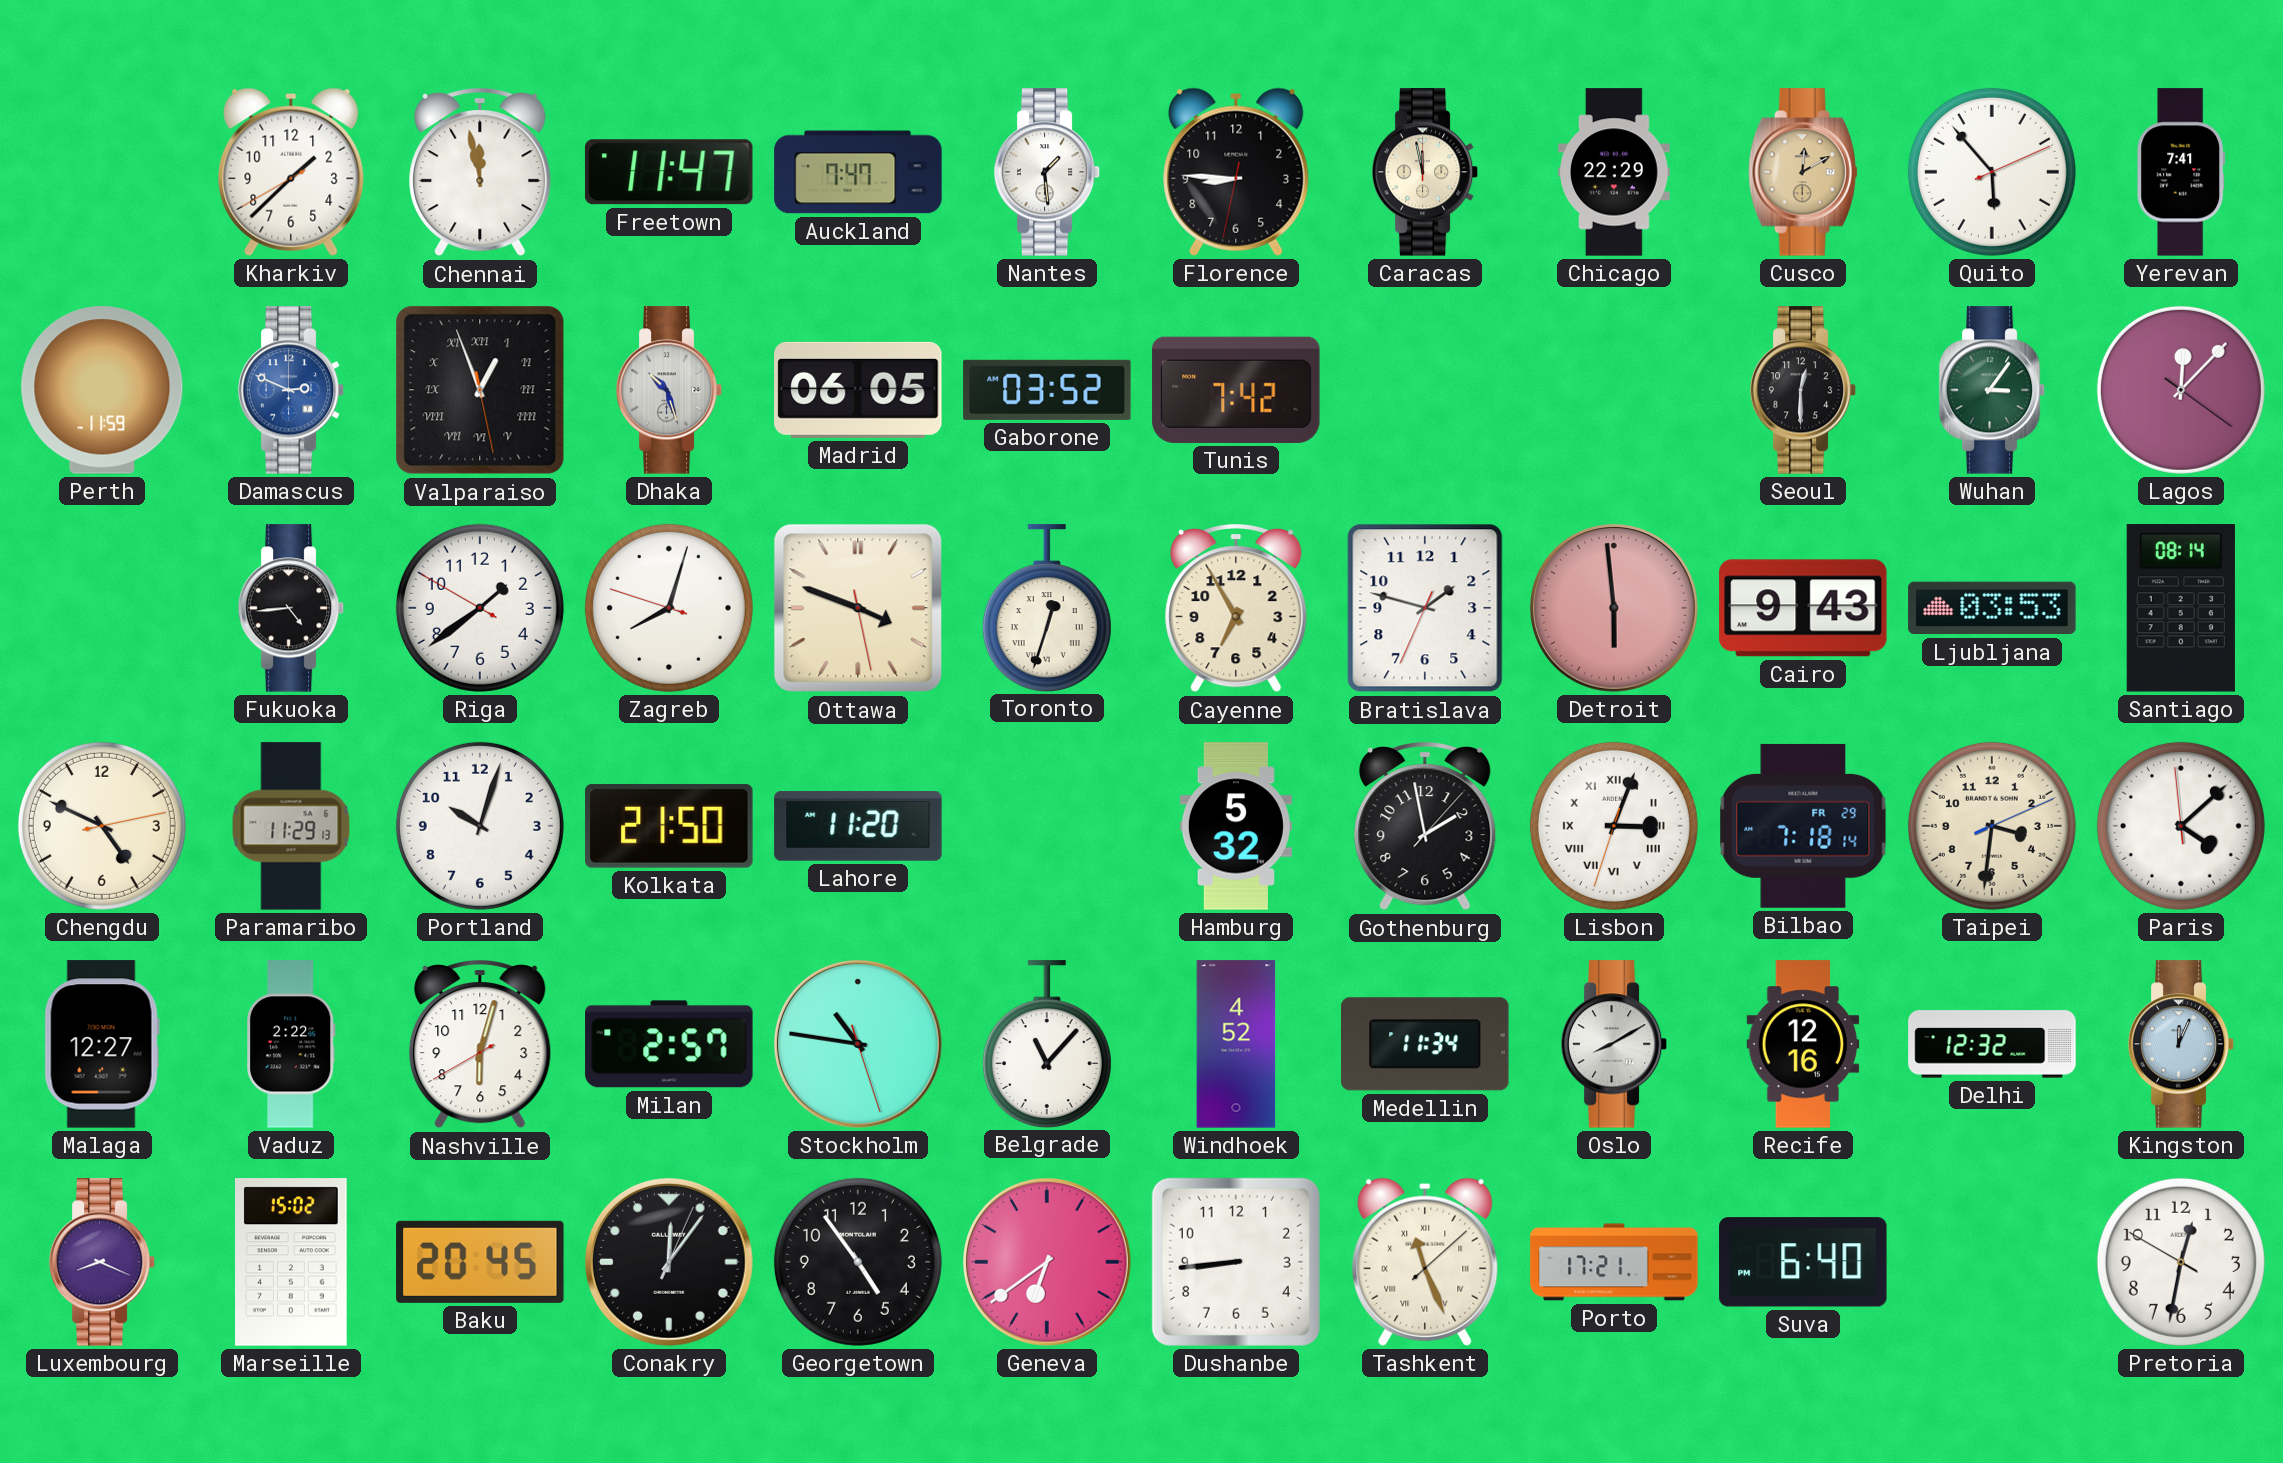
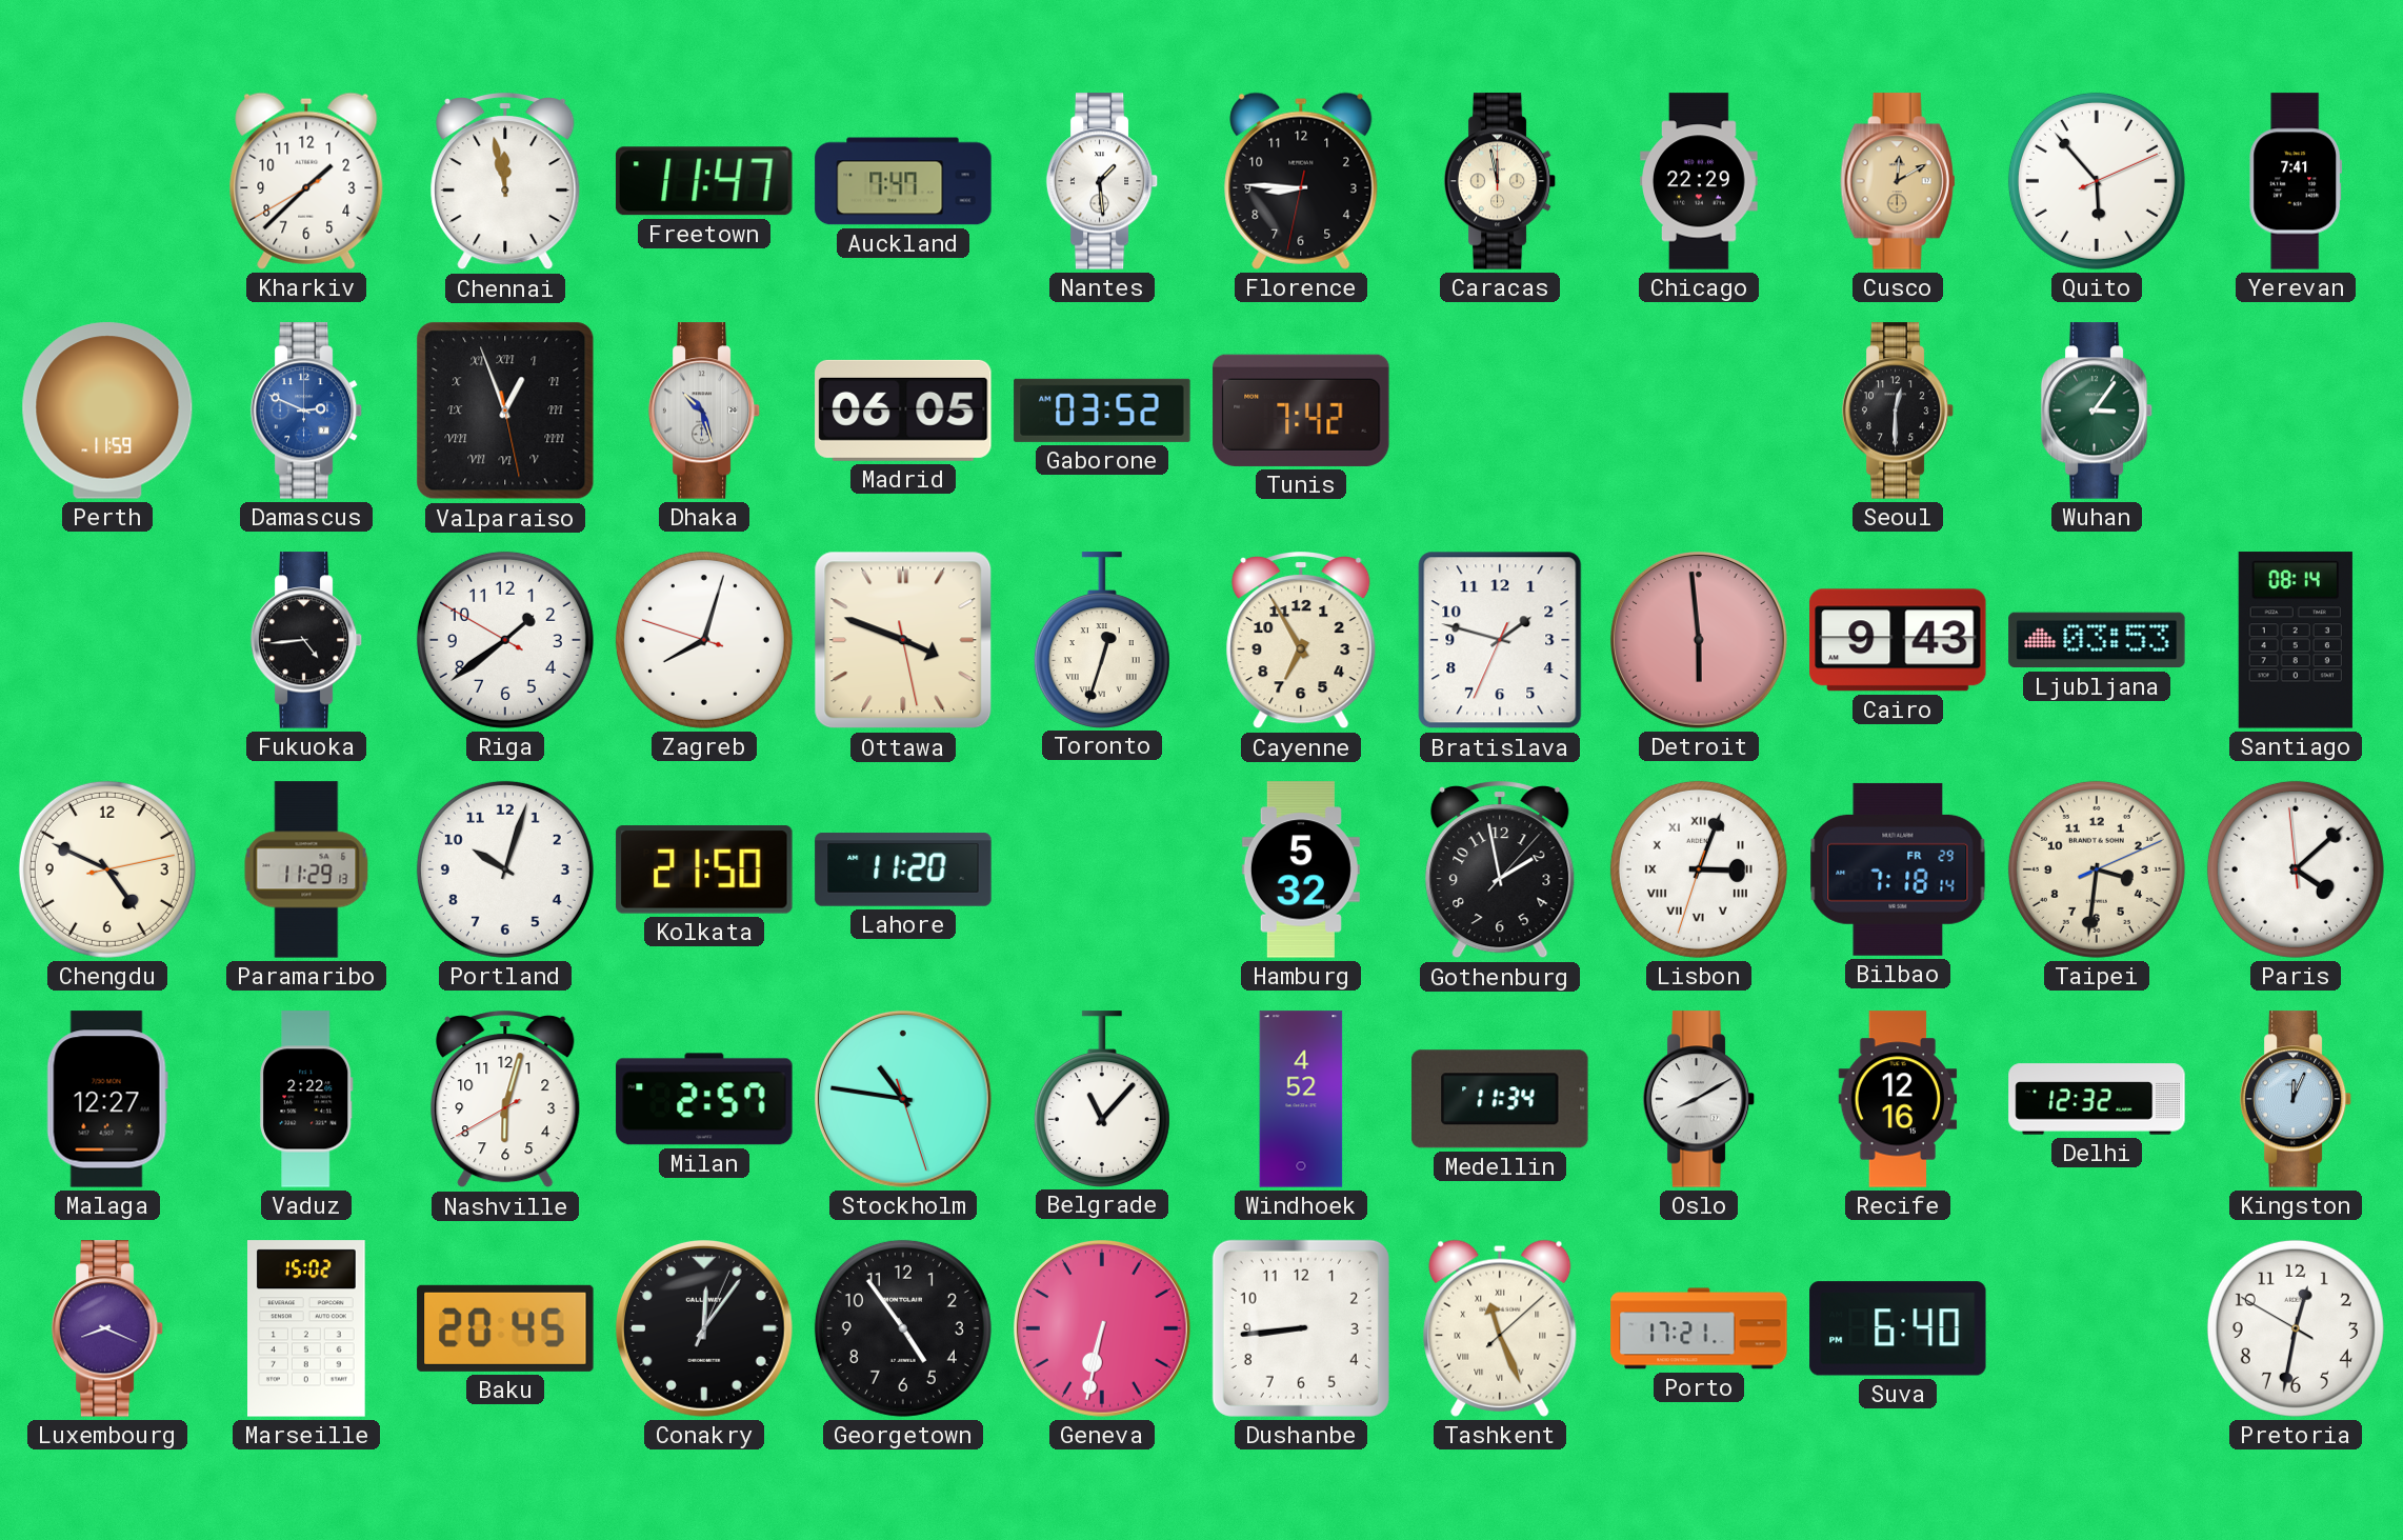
Lagos: 12:07 -> none (2181, 390)
Geneva: 6:39 -> 6:32 (1102, 1328)
